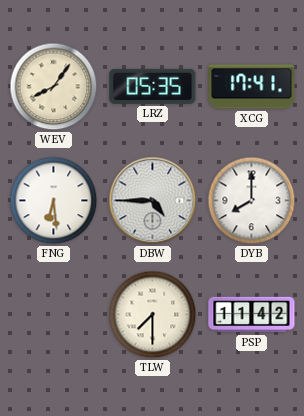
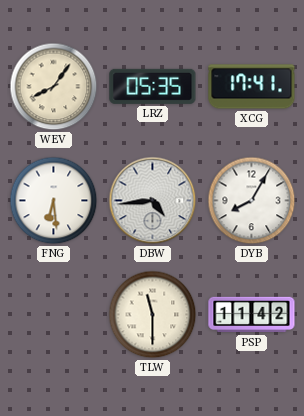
DBW: 4:45 -> 4:44 (153, 201)
DYB: 8:00 -> 8:05 (252, 201)
TLW: 7:30 -> 11:30 (153, 315)
